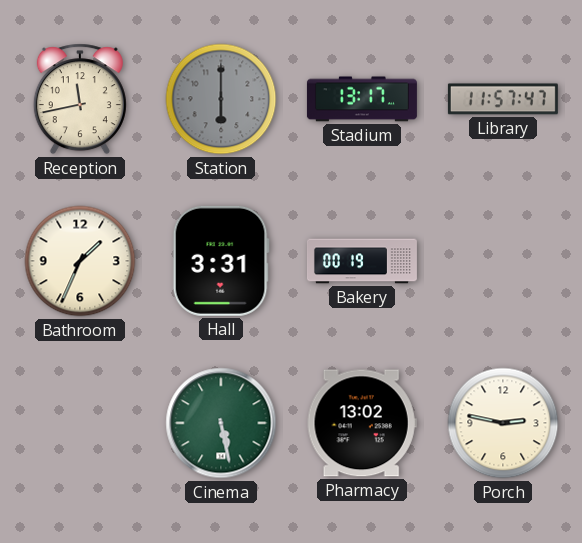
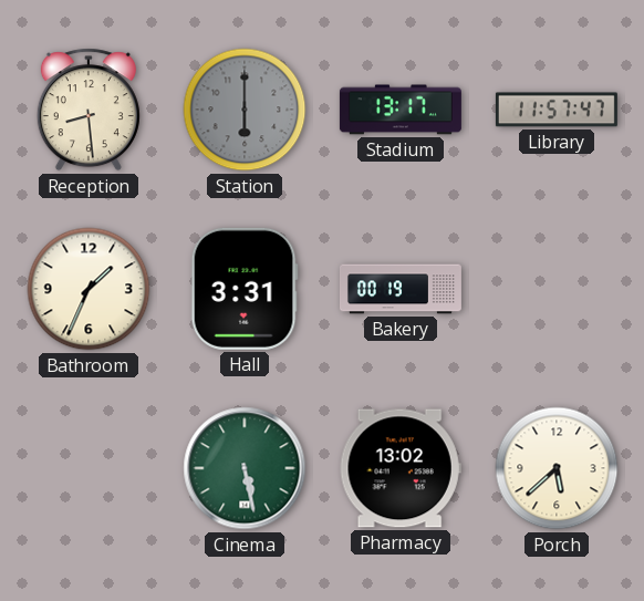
Reception: 11:43 -> 8:29 (89, 110)
Porch: 2:47 -> 5:38 (557, 468)
